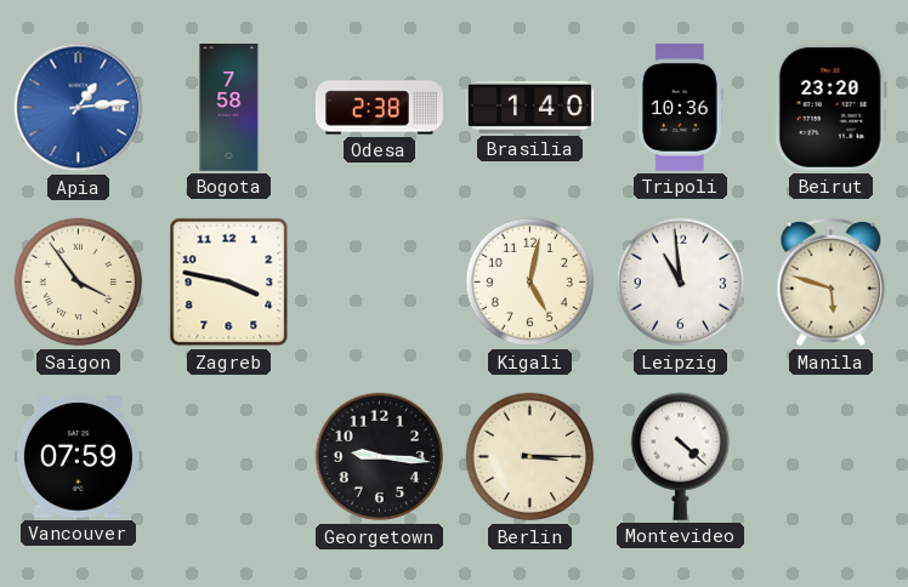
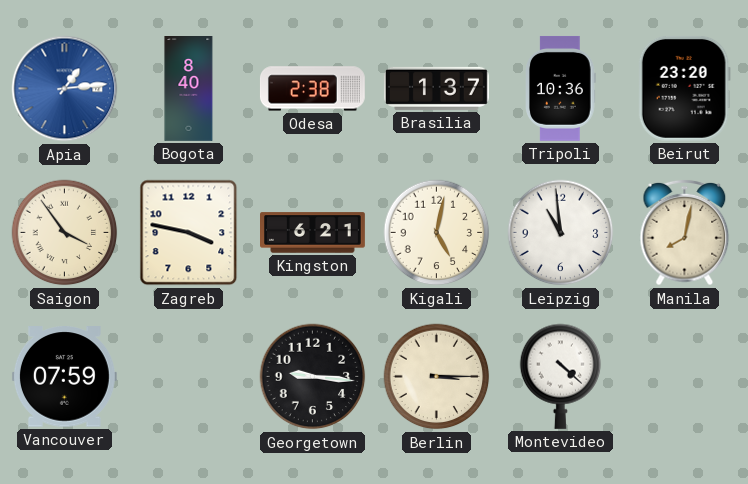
Bogota: 7:58 -> 8:40 (189, 89)
Brasilia: 1:40 -> 1:37 (436, 88)
Kingston: none -> 6:21 (313, 233)
Manila: 5:48 -> 8:02 (685, 233)
